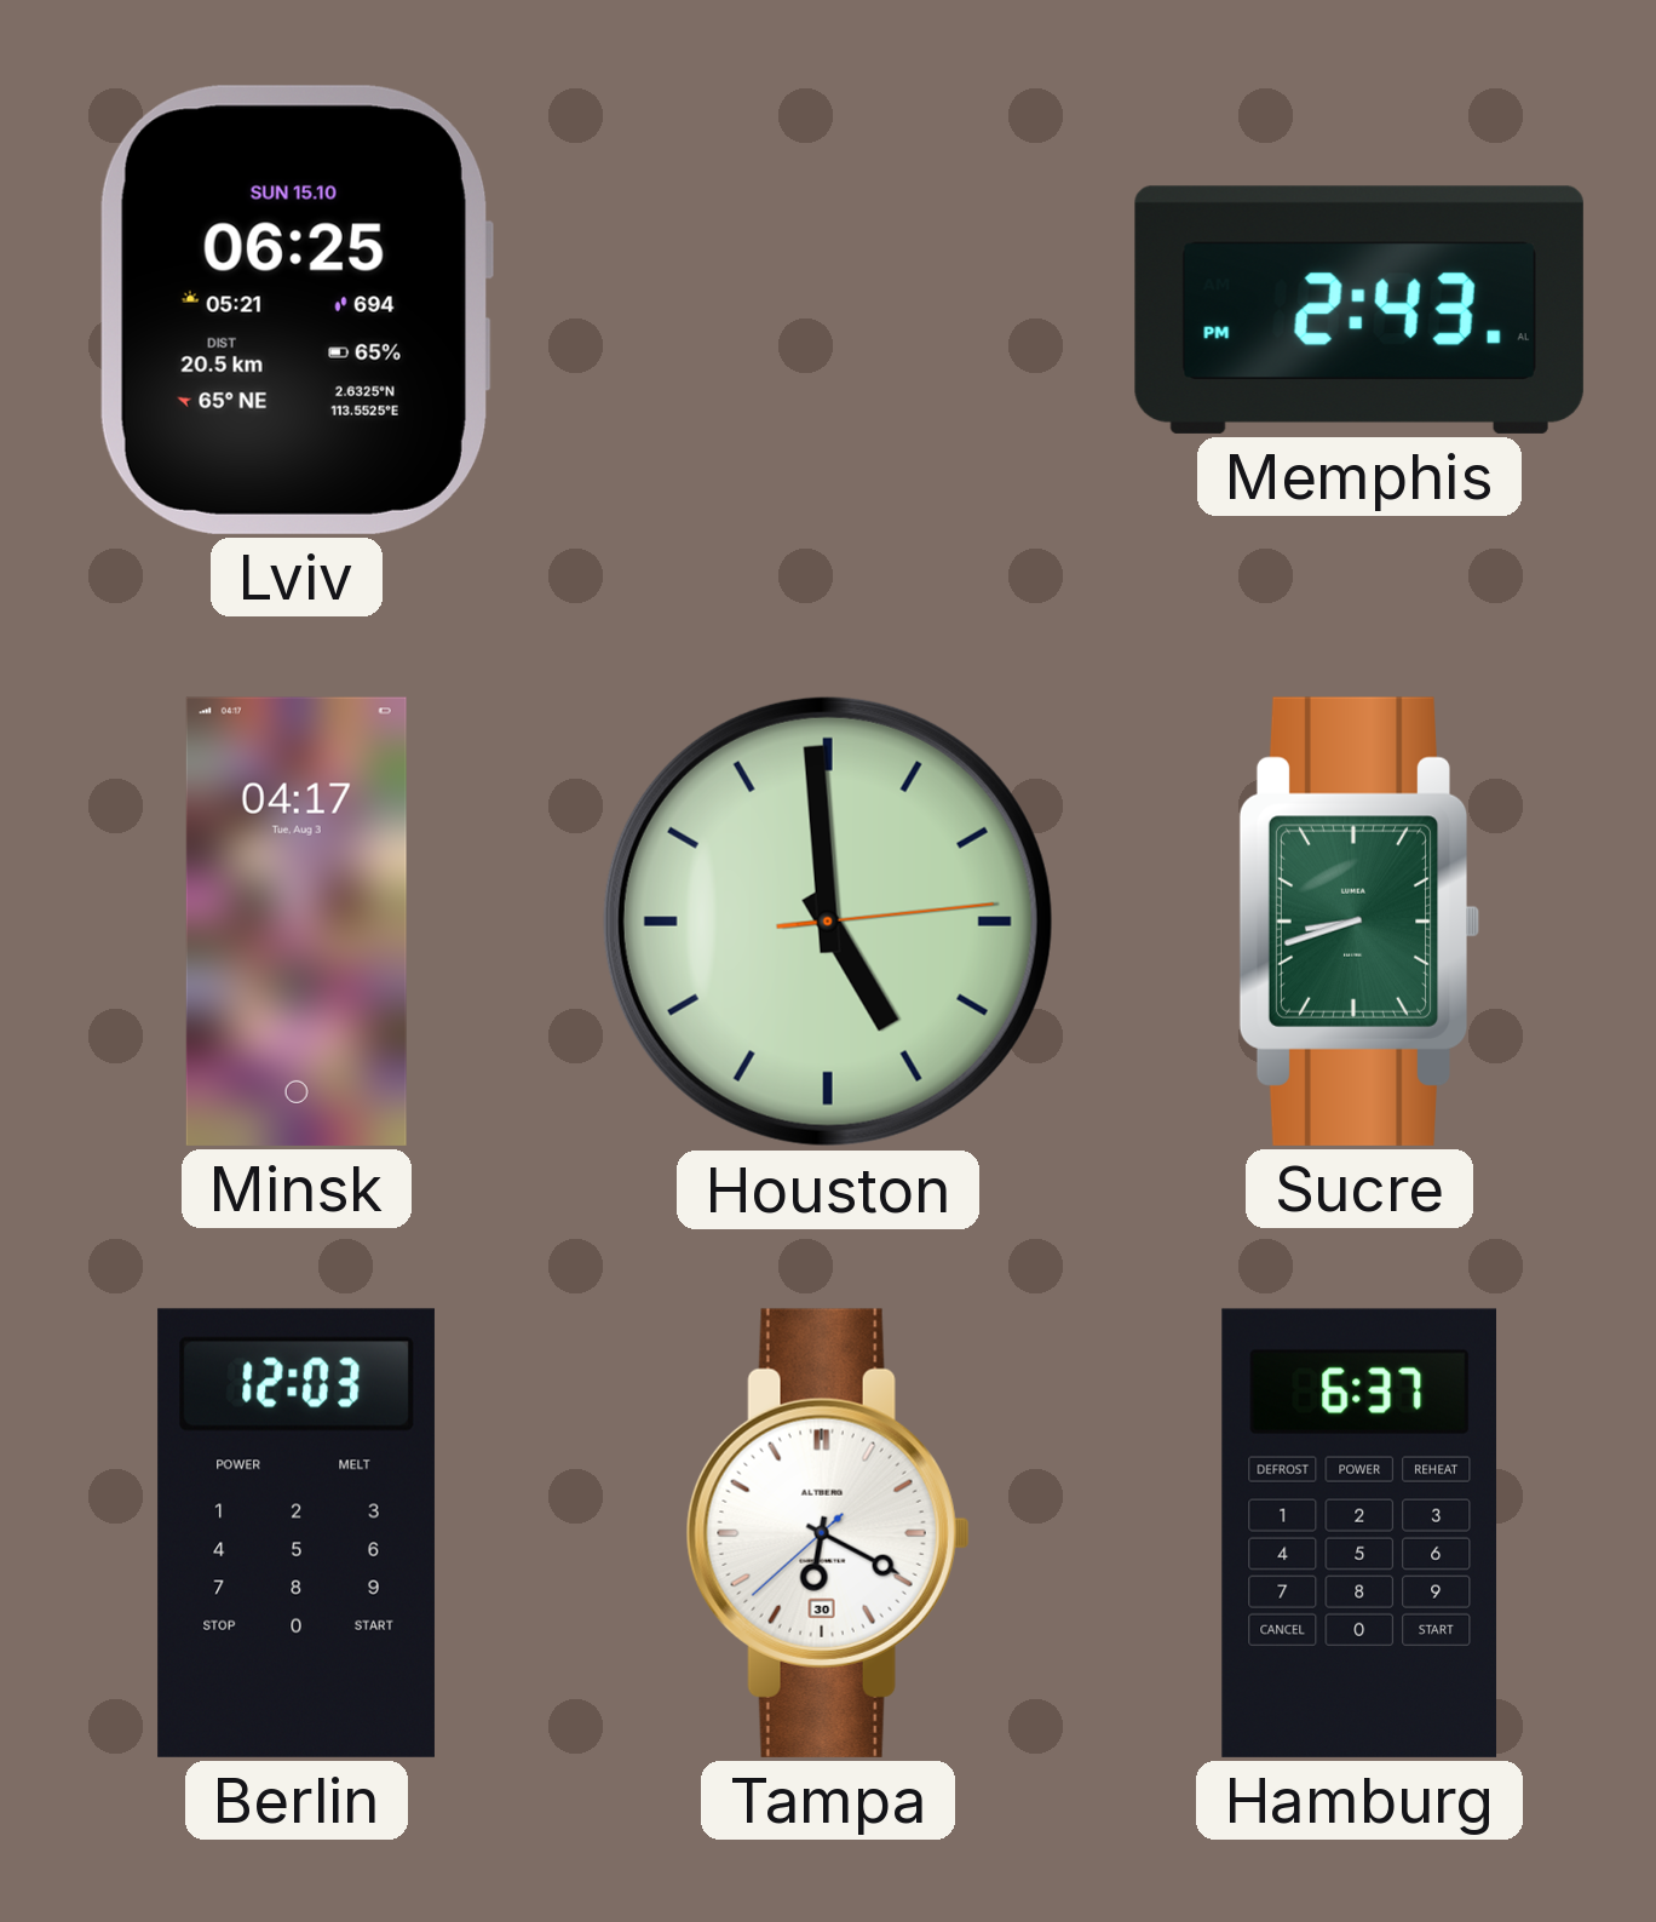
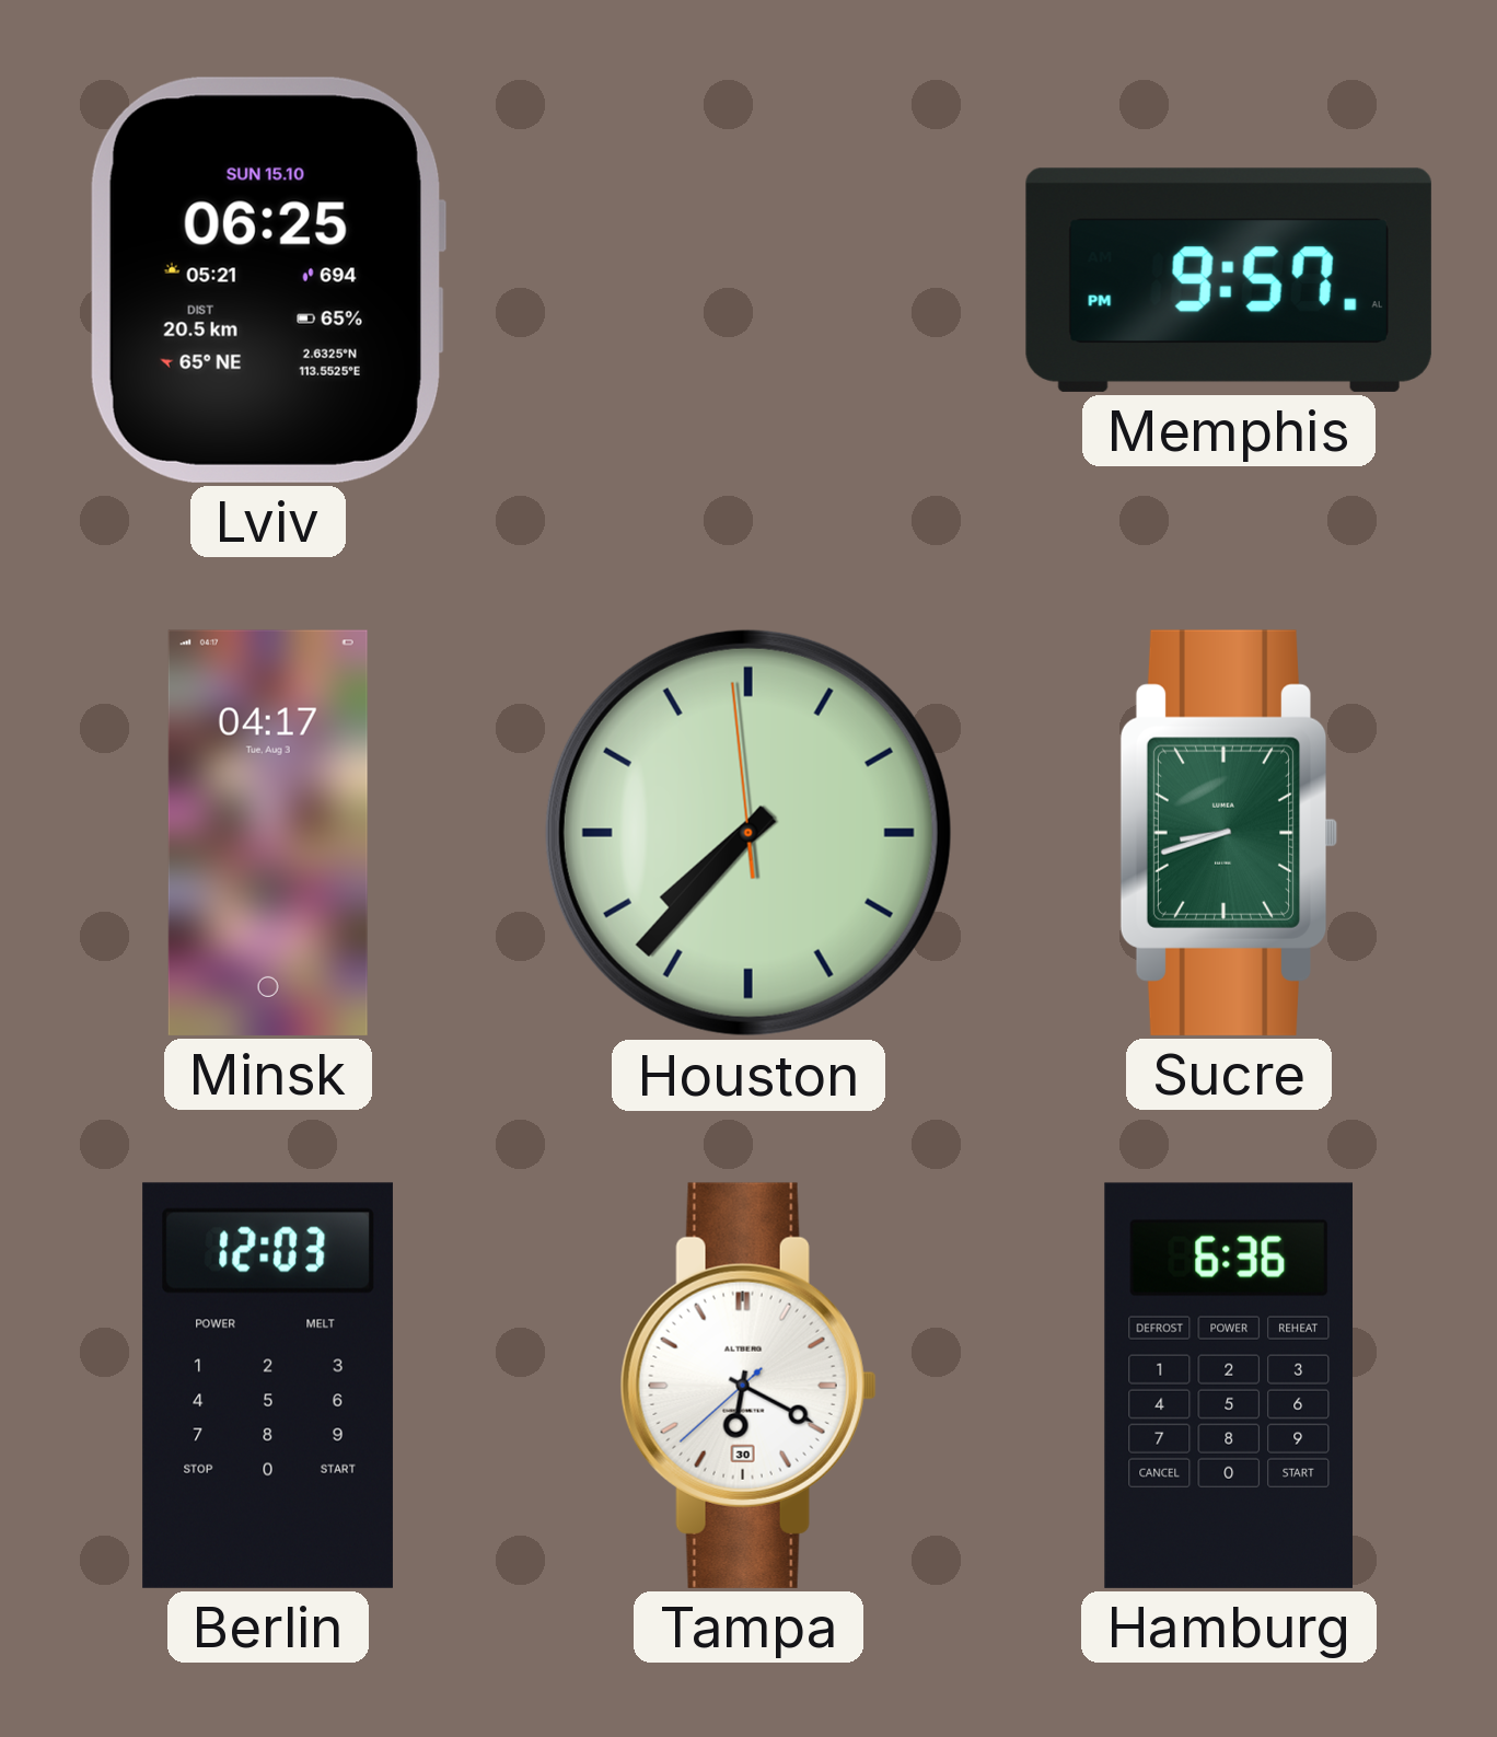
Memphis: 2:43 -> 9:57 (1229, 280)
Houston: 4:59 -> 7:36 (748, 833)
Hamburg: 6:37 -> 6:36 (1228, 1386)
